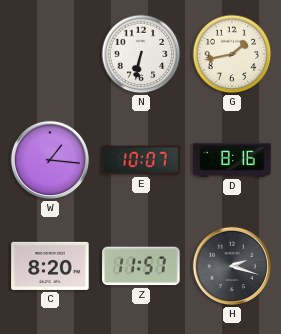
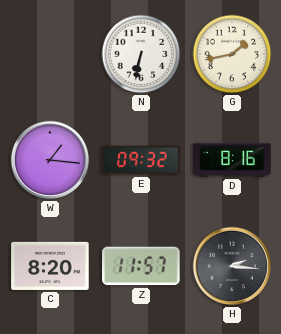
E: 10:07 -> 09:32 (141, 160)
H: 2:18 -> 2:16 (232, 266)
